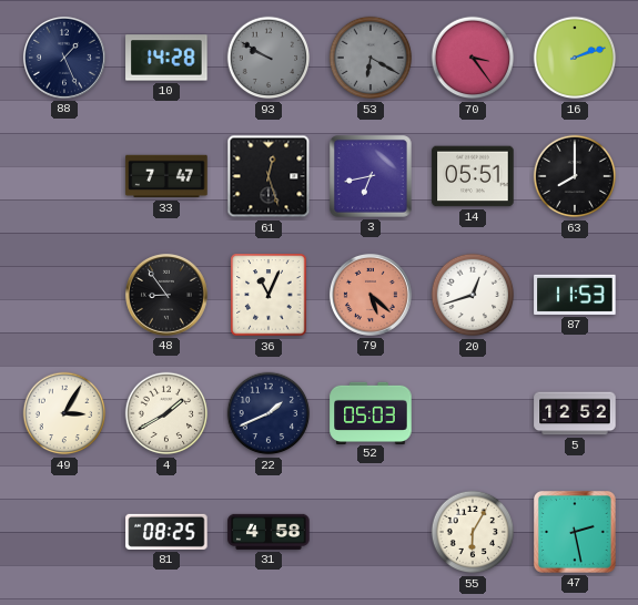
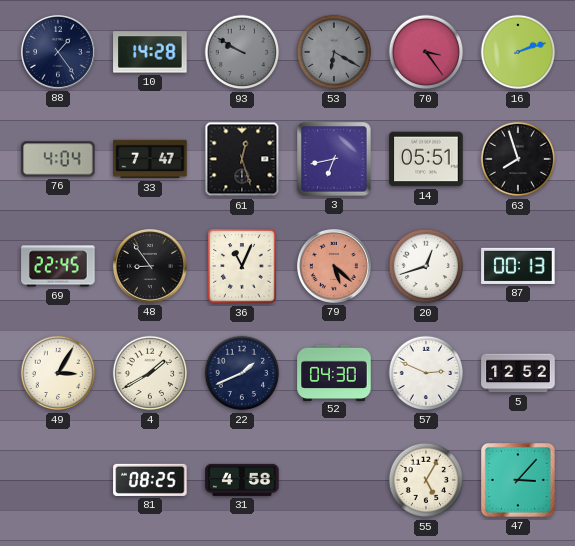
88: 1:26 -> 1:24 (58, 52)
76: none -> 4:04 (58, 159)
63: 8:00 -> 7:57 (518, 159)
69: none -> 22:45 (58, 266)
87: 11:53 -> 00:13 (518, 266)
52: 05:03 -> 04:30 (334, 372)
57: none -> 2:49 (426, 373)
55: 6:05 -> 5:05 (426, 480)
47: 2:28 -> 3:07 (519, 481)
